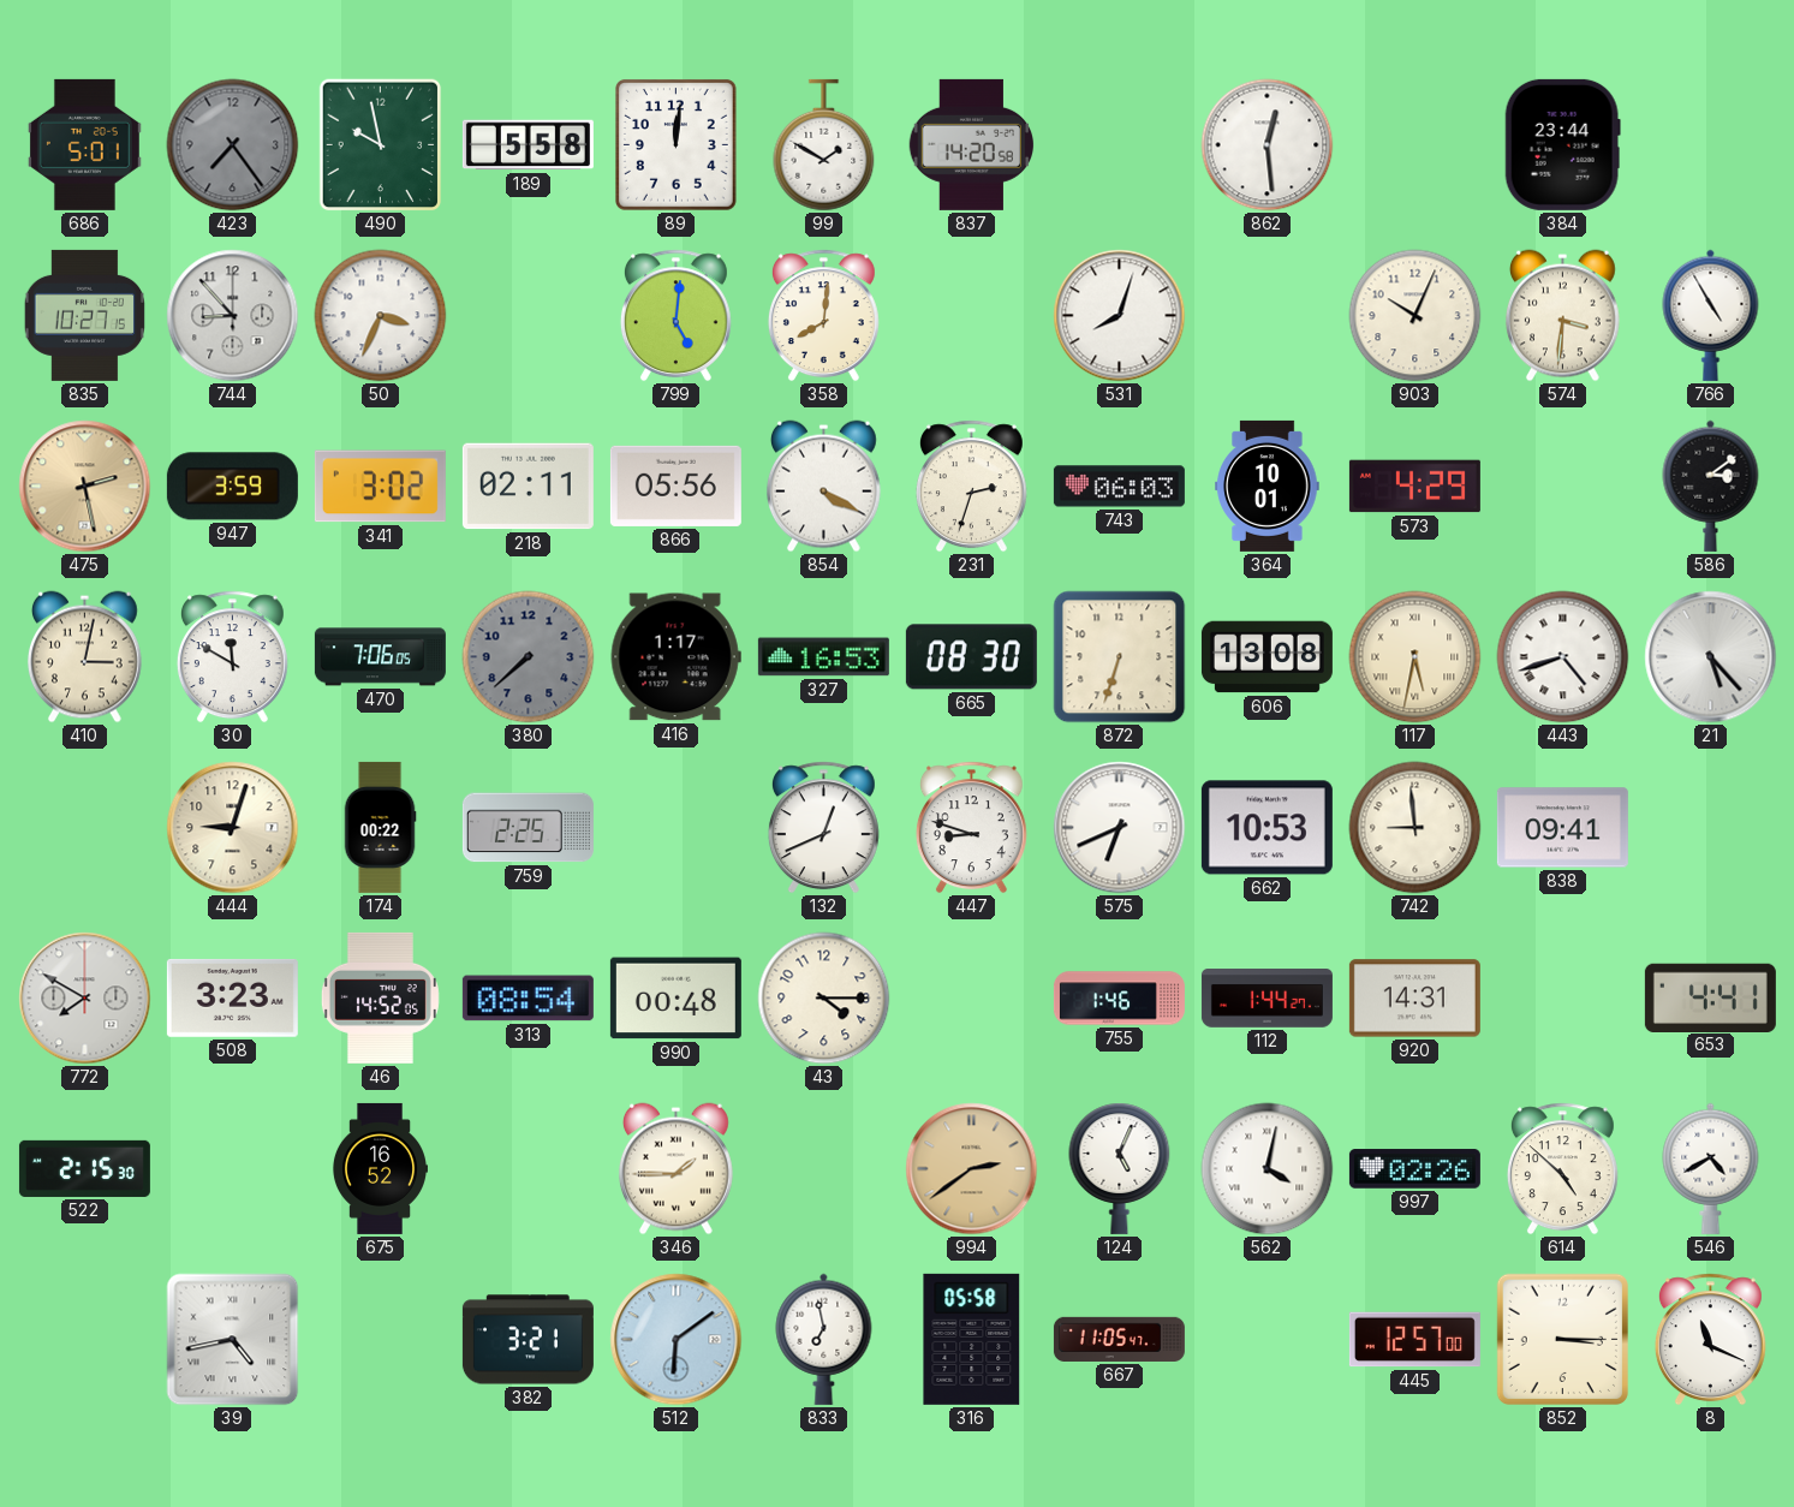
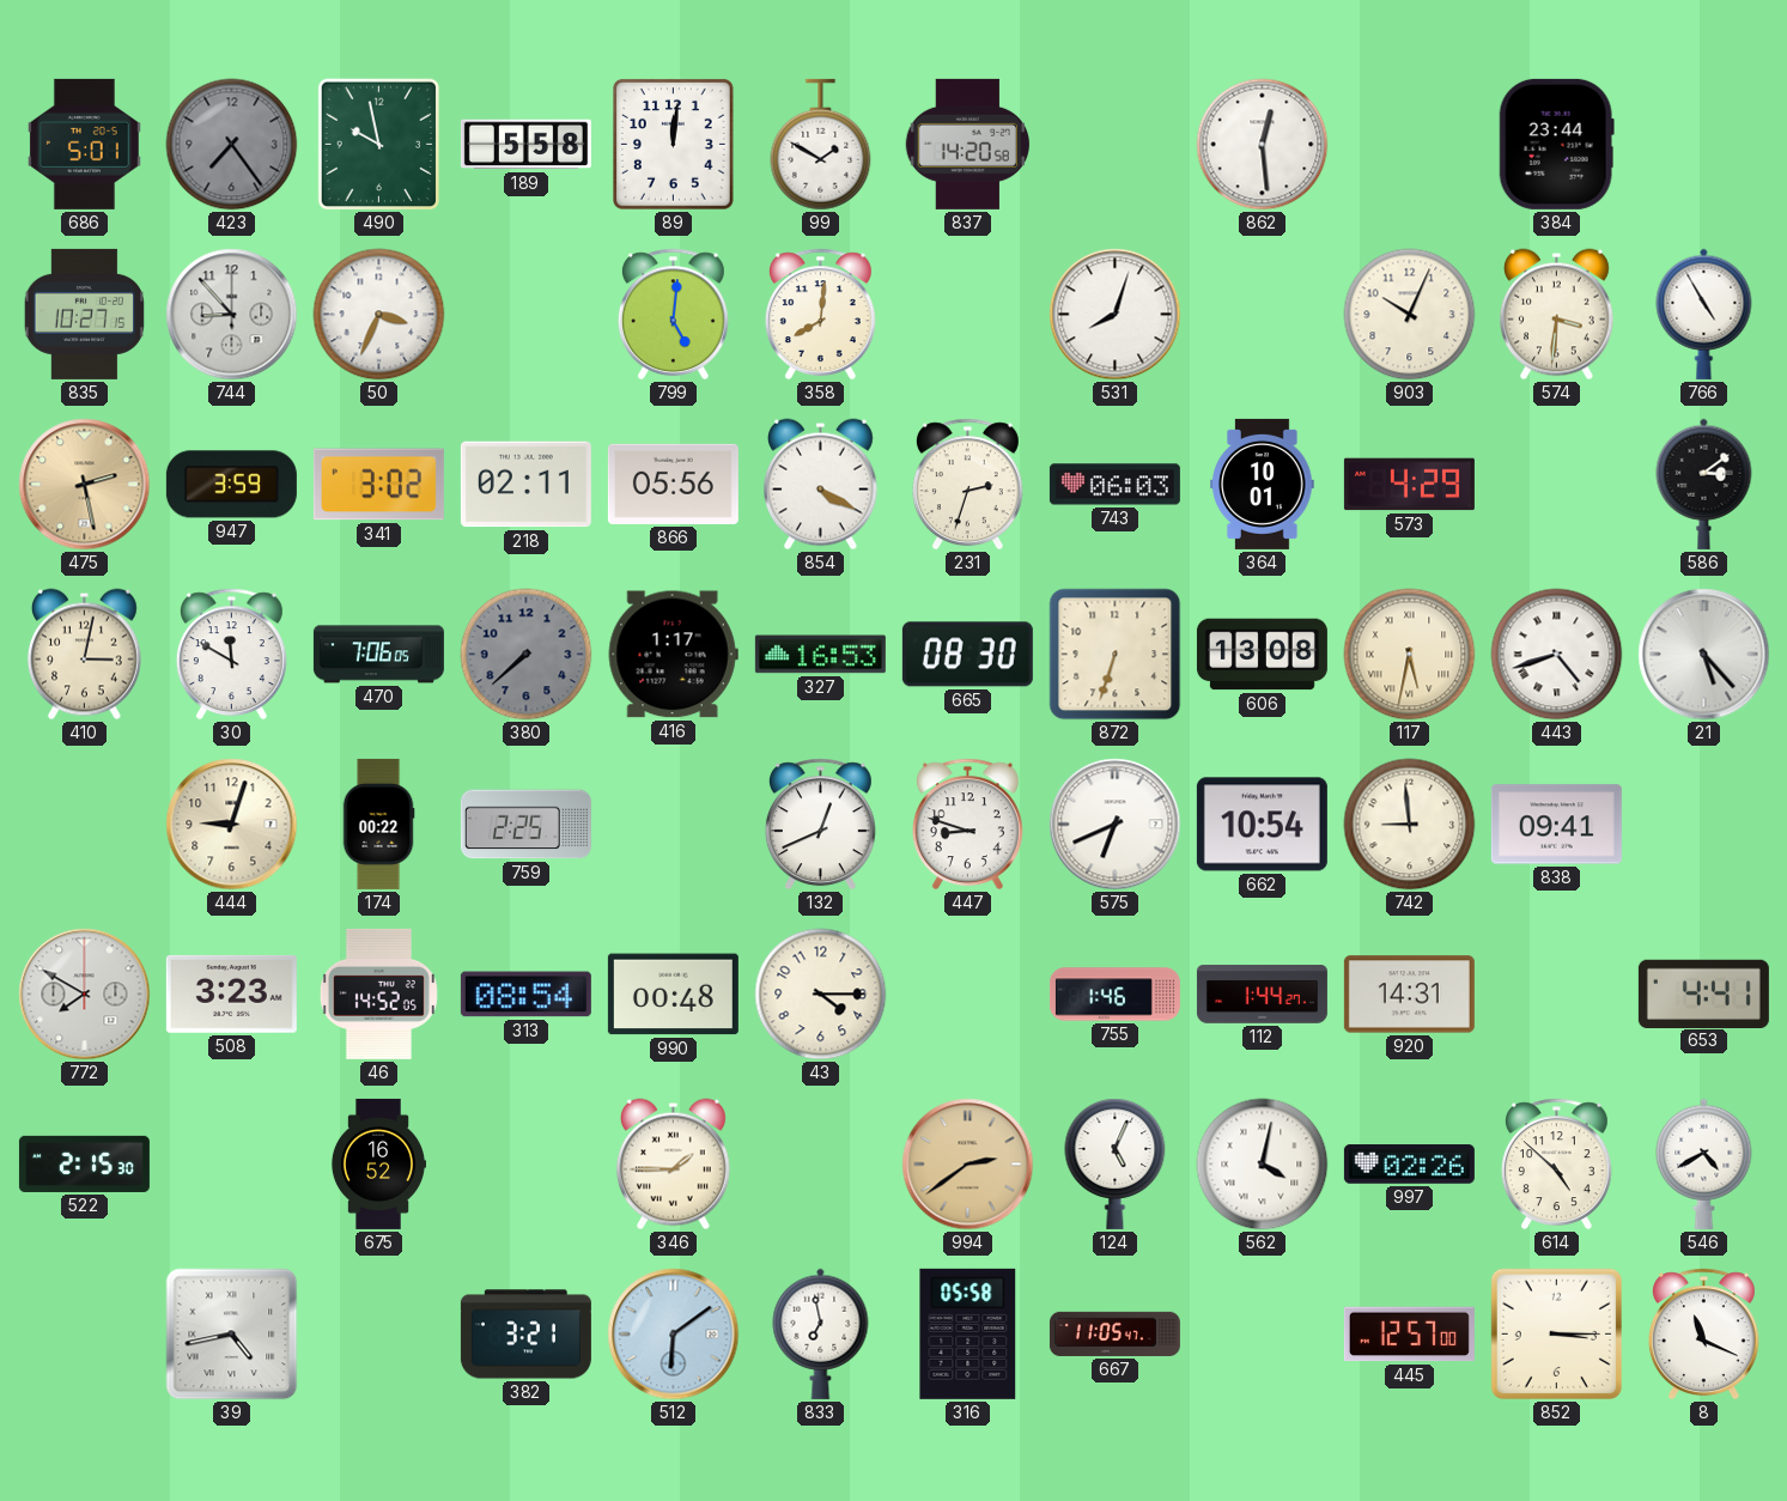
662: 10:53 -> 10:54 (1262, 825)
